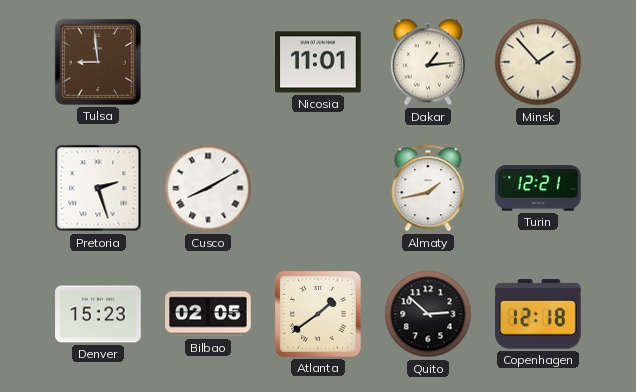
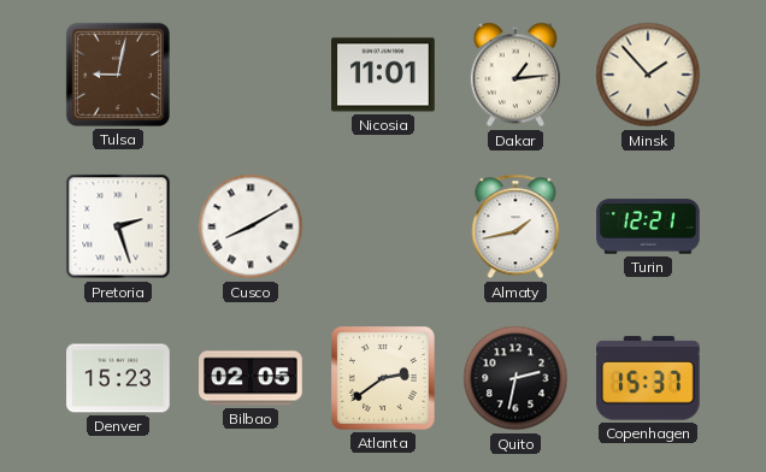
Tulsa: 8:59 -> 9:02 (118, 75)
Atlanta: 1:39 -> 2:39 (384, 379)
Quito: 2:52 -> 2:32 (515, 378)
Copenhagen: 12:18 -> 15:37 (648, 378)
